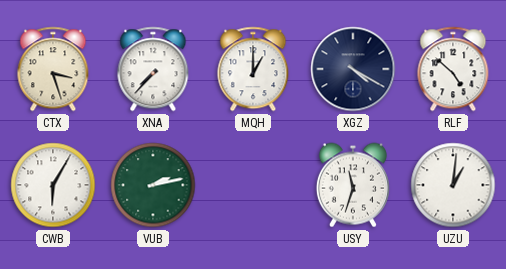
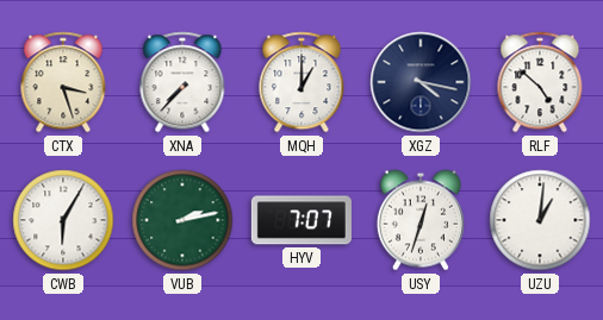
XGZ: 4:20 -> 4:17 (421, 82)
HYV: none -> 7:07 (301, 220)
USY: 11:33 -> 12:33 (421, 220)
